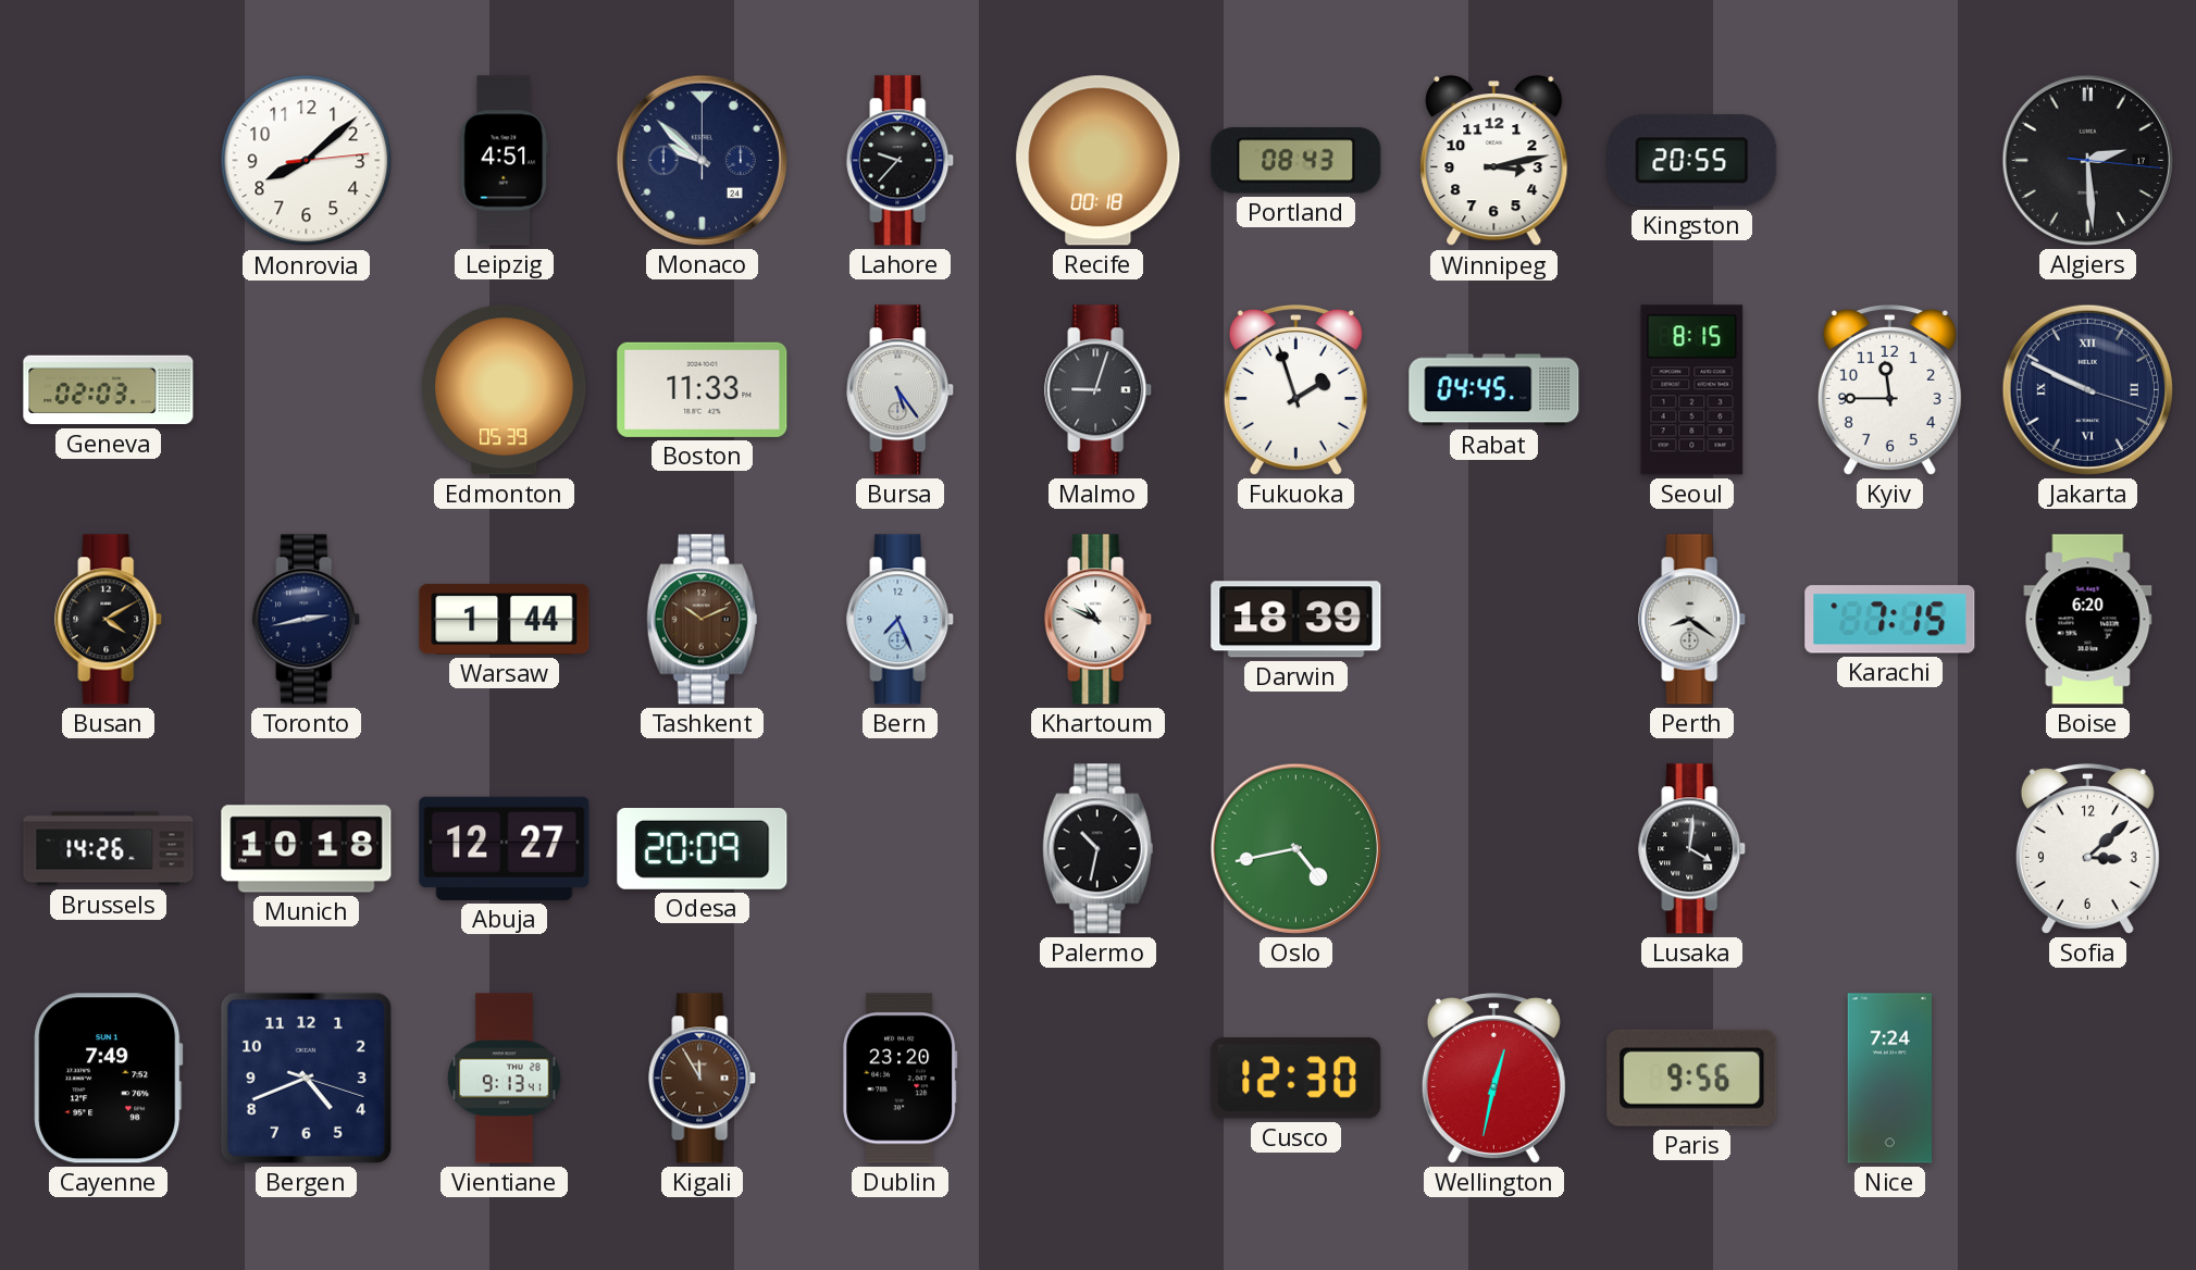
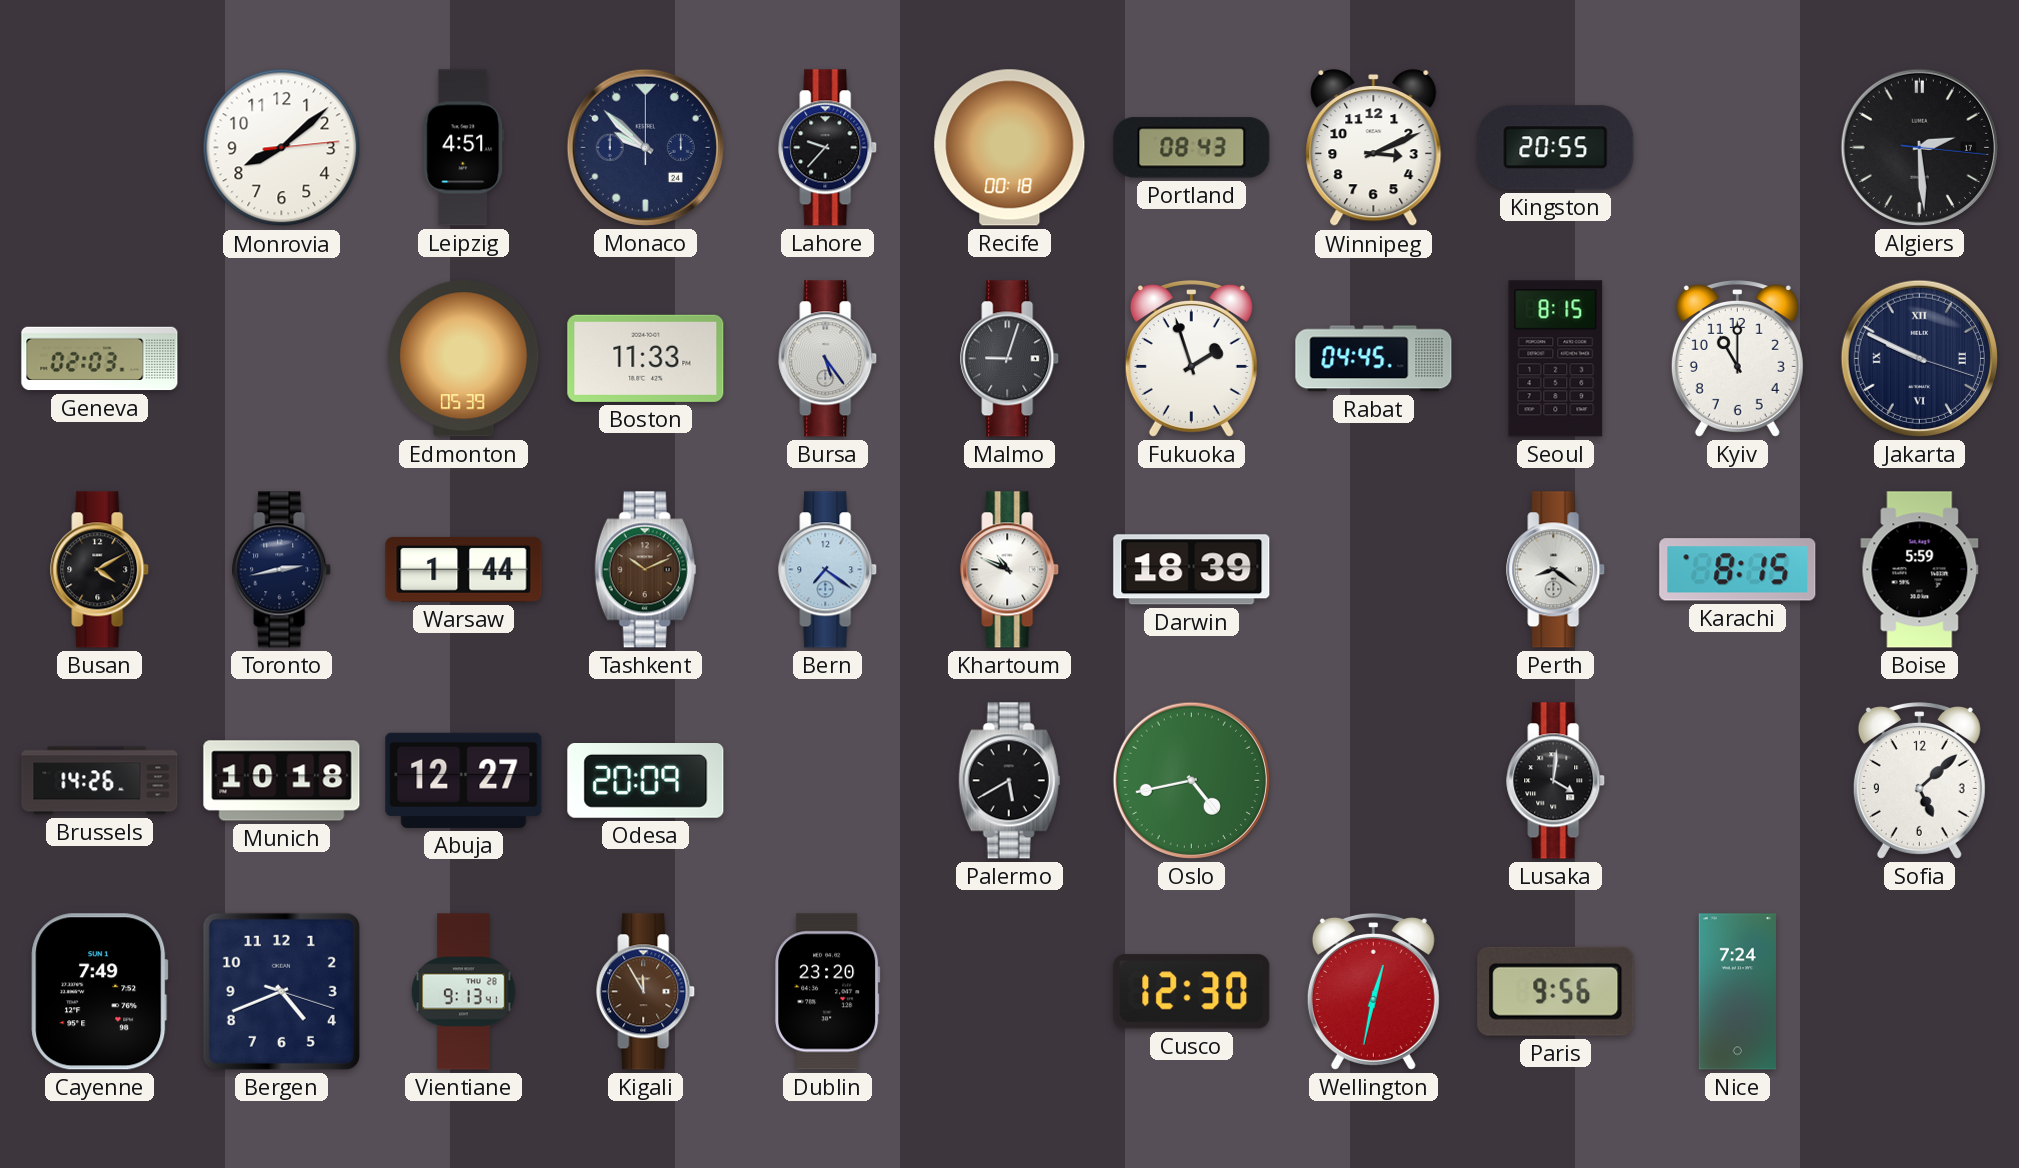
Winnipeg: 3:13 -> 3:11 (1374, 148)
Kyiv: 11:45 -> 11:00 (1737, 359)
Bern: 7:26 -> 7:21 (828, 570)
Karachi: 7:15 -> 8:15 (1738, 570)
Boise: 6:20 -> 5:59 (1920, 570)
Palermo: 10:32 -> 5:40 (1010, 781)
Sofia: 3:08 -> 5:08 (1919, 781)
